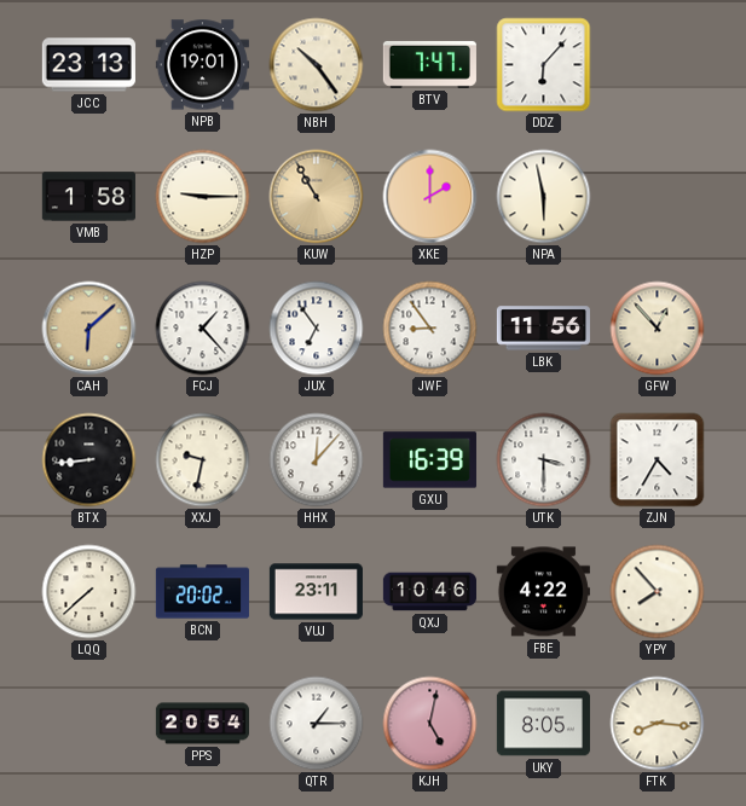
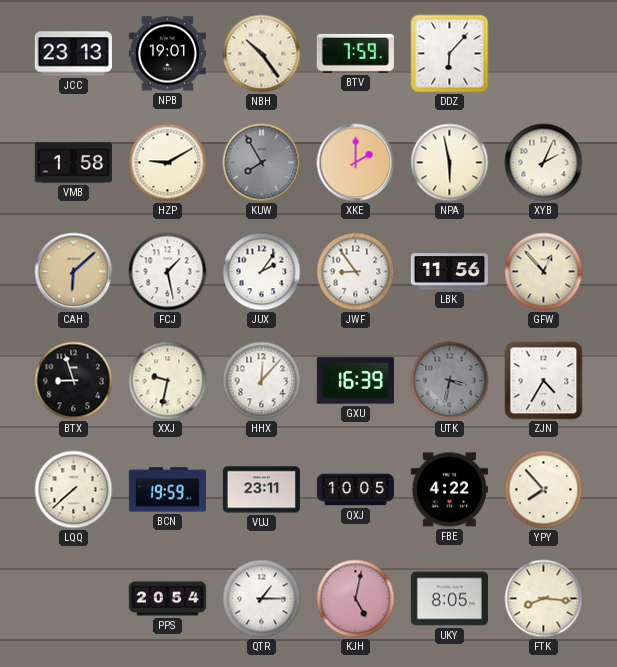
BTV: 7:47 -> 7:59 (355, 53)
HZP: 9:15 -> 9:10 (168, 163)
KUW: 10:55 -> 7:55 (262, 163)
KUW dial: champagne -> grey (262, 163)
XYB: none -> 2:04 (544, 163)
FCJ: 1:23 -> 1:28 (168, 272)
JUX: 6:54 -> 2:06 (262, 272)
BTX: 8:44 -> 8:57 (74, 381)
UTK: 3:30 -> 3:32 (450, 381)
UTK dial: white -> grey (450, 381)
BCN: 20:02 -> 19:59 (167, 490)
QXJ: 10:46 -> 10:05 (355, 490)
